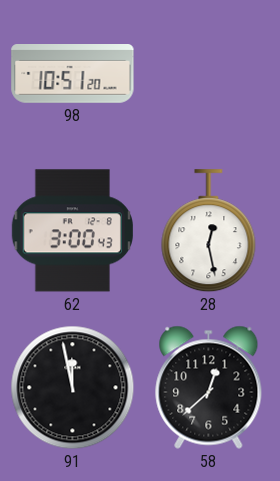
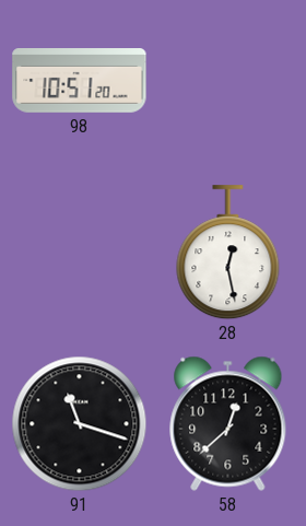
62: 3:00 -> none (72, 231)
91: 11:58 -> 11:18 (80, 424)
